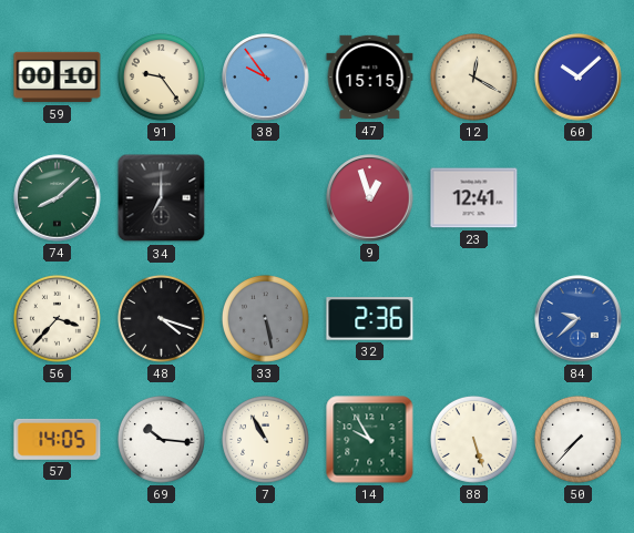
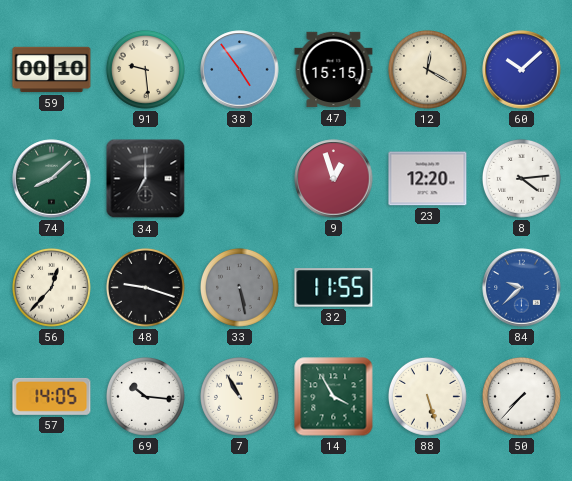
91: 9:24 -> 9:29 (145, 69)
38: 9:54 -> 4:54 (240, 70)
23: 12:41 -> 12:20 (428, 179)
8: none -> 4:14 (521, 178)
56: 3:37 -> 12:37 (51, 287)
48: 4:18 -> 9:18 (145, 287)
32: 2:36 -> 11:55 (334, 288)
14: 9:55 -> 3:55 (334, 397)
